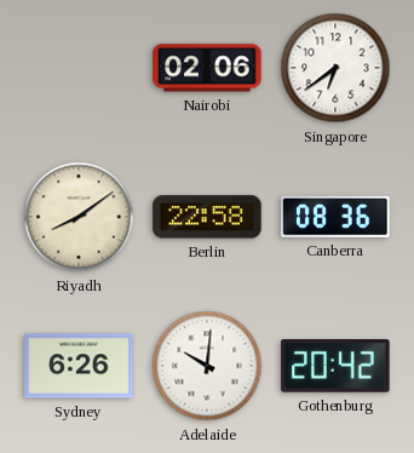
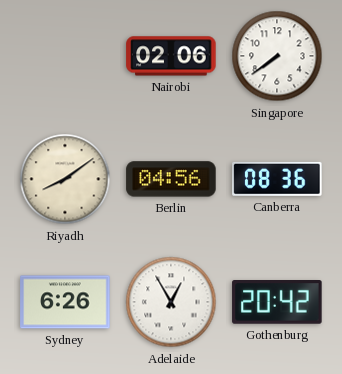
Singapore: 6:39 -> 7:39 (277, 56)
Berlin: 22:58 -> 04:56 (171, 179)
Adelaide: 10:01 -> 12:55 (171, 302)
